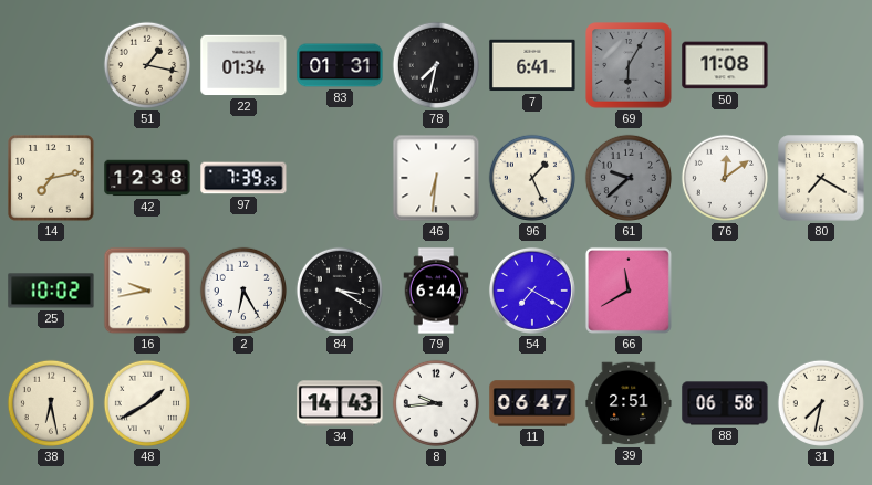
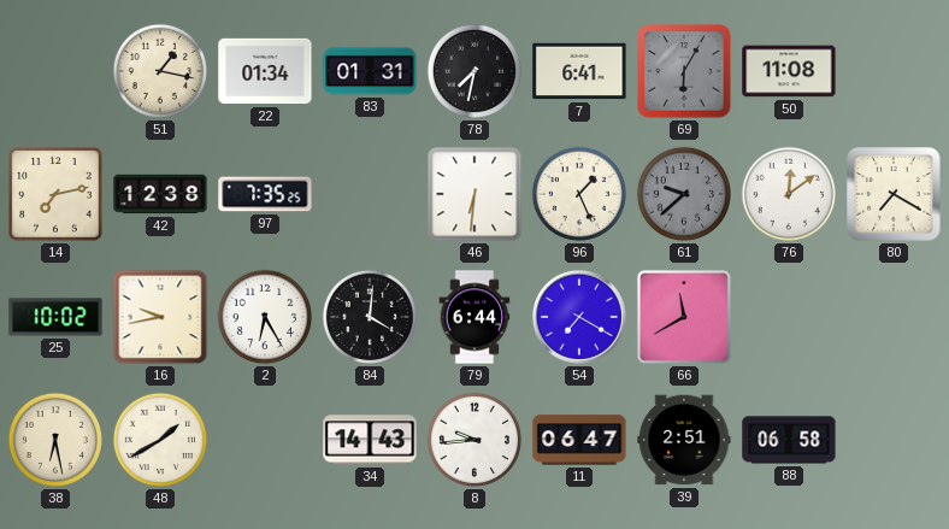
97: 7:39 -> 7:35 (265, 194)
84: 3:20 -> 4:01 (370, 317)
31: 7:32 -> none (821, 403)
